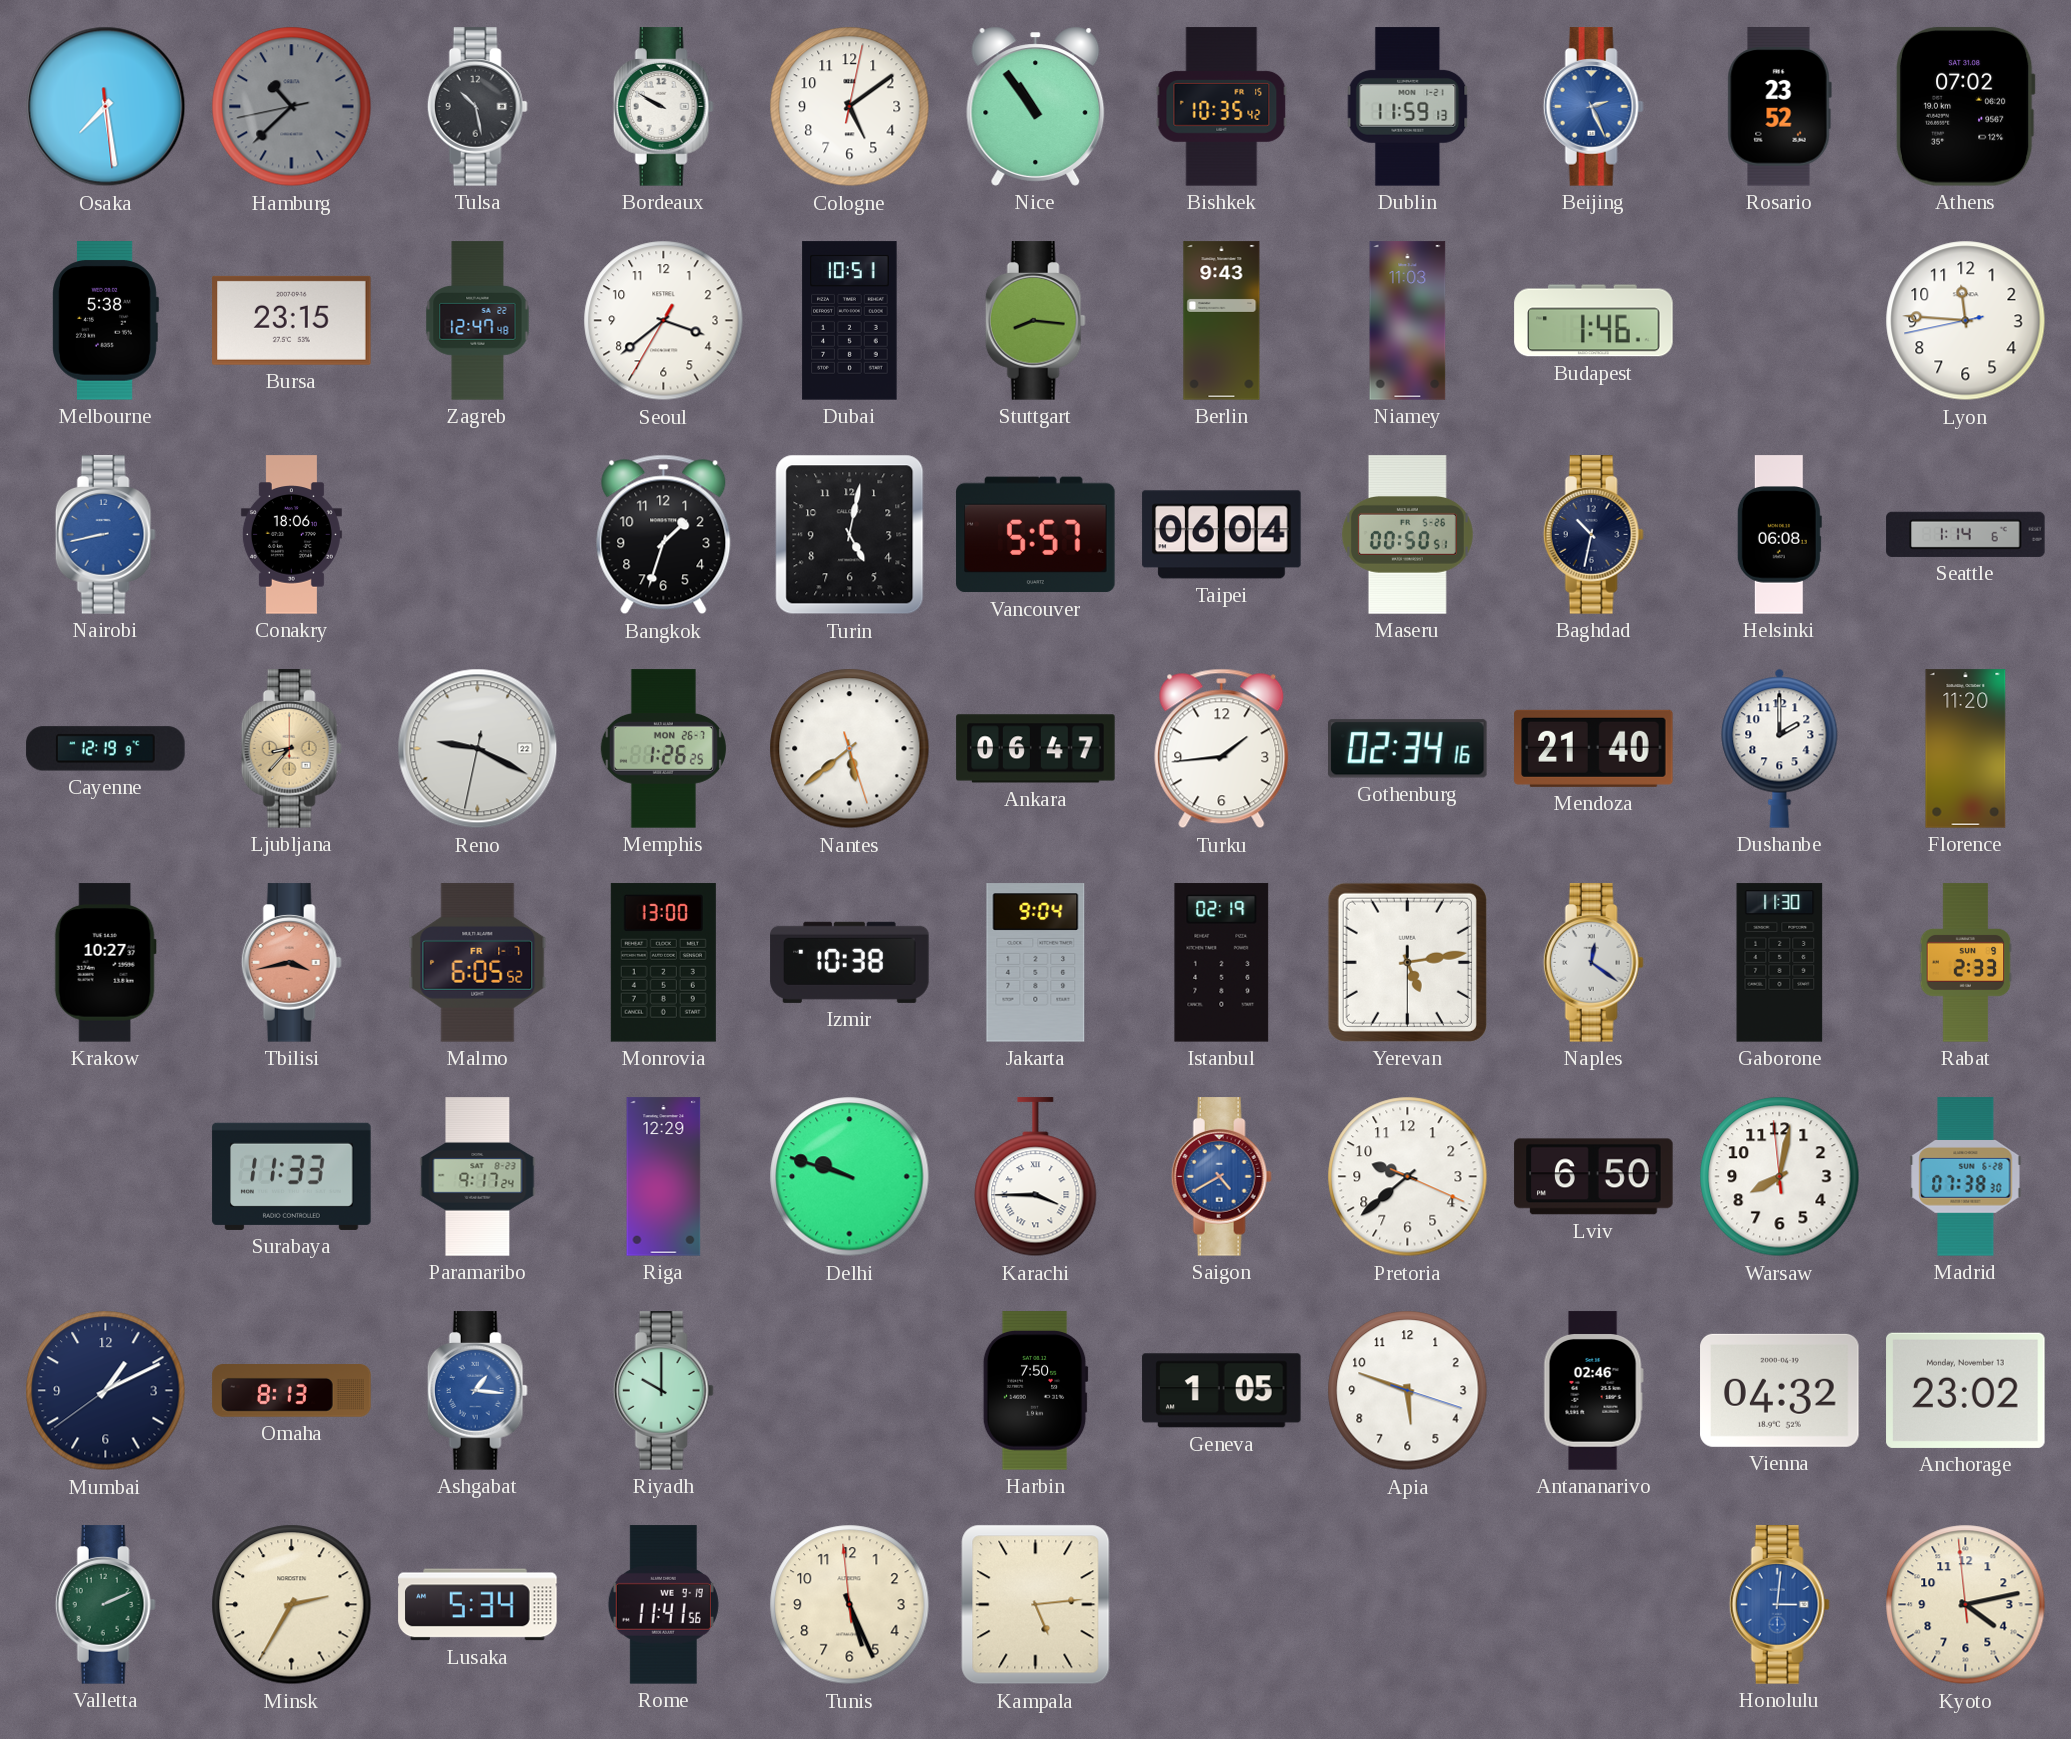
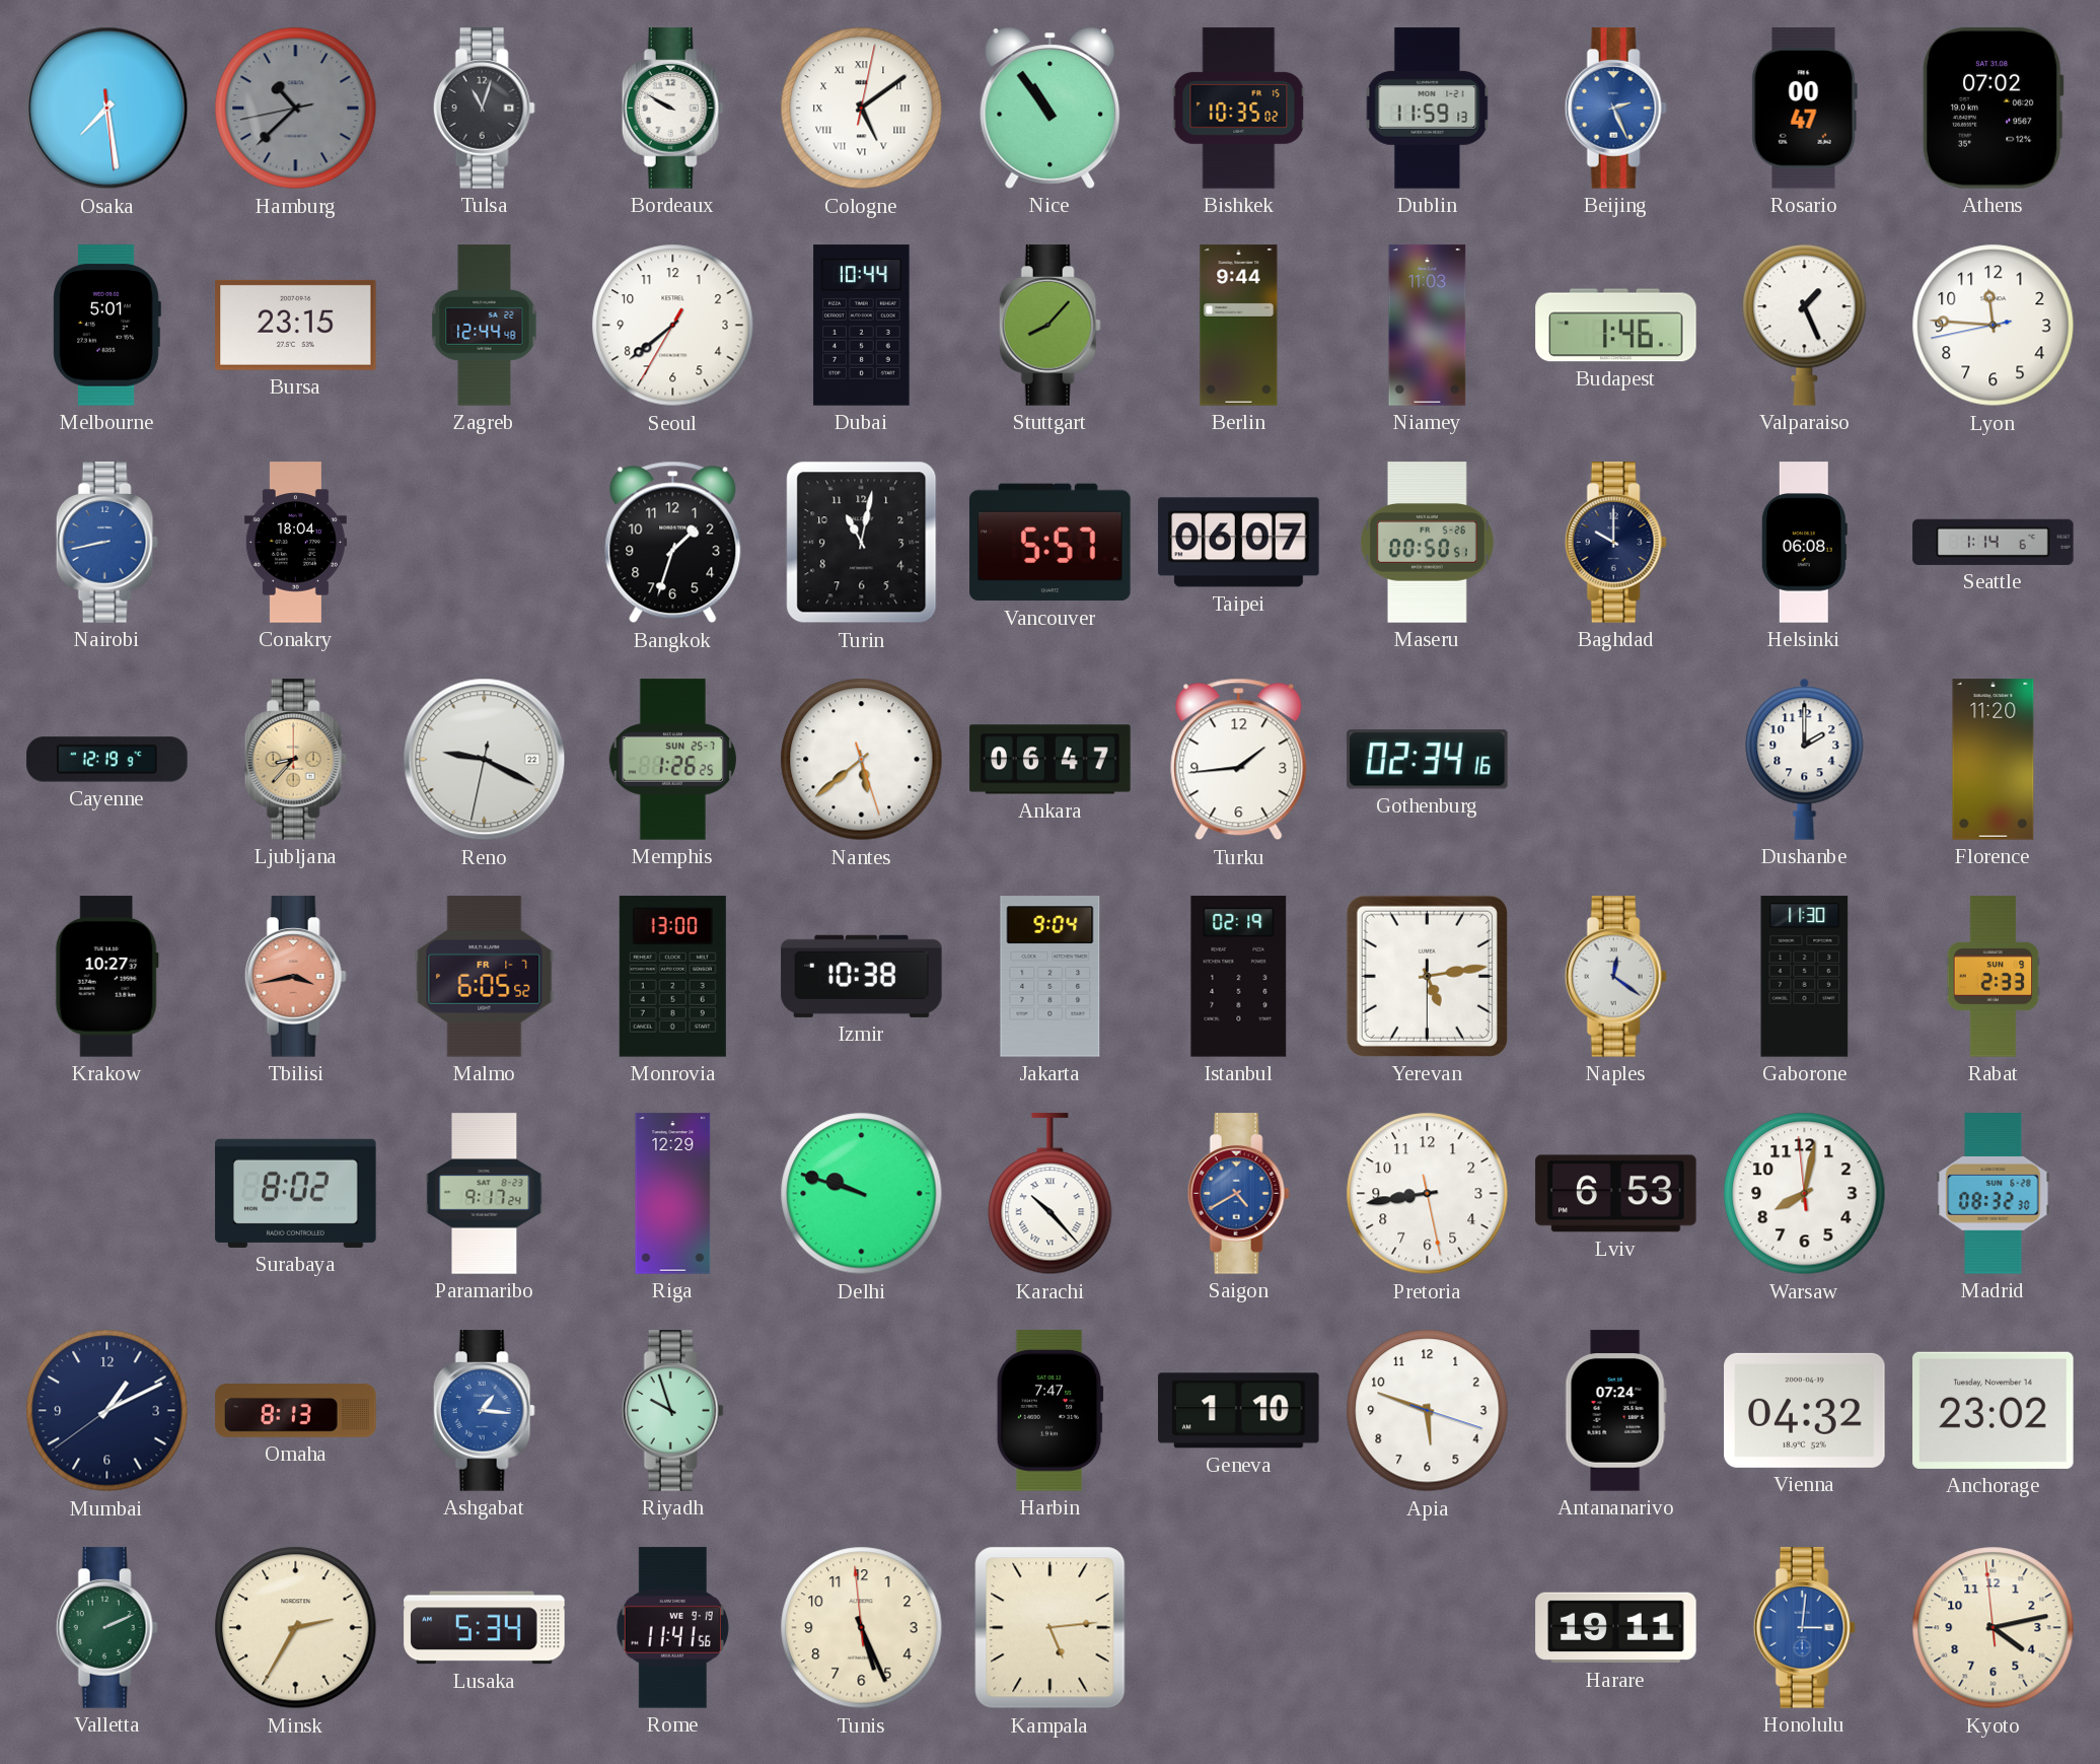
Tulsa: 10:28 -> 11:03 (484, 109)
Cologne numerals: Arabic -> Roman (862, 109)
Bishkek: 10:35:42 -> 10:35:02 (1239, 109)
Rosario: 23:52 -> 00:47 (1804, 109)
Melbourne: 5:38 -> 5:01 (106, 326)
Zagreb: 12:47 -> 12:44 (485, 326)
Seoul: 3:38 -> 7:38 (673, 326)
Dubai: 10:51 -> 10:44 (862, 326)
Stuttgart: 8:16 -> 8:07 (1049, 326)
Berlin: 9:43 -> 9:44 (1239, 326)
Valparaiso: none -> 1:26 (1805, 325)
Conakry: 18:06 -> 18:04 (295, 543)
Turin: 5:02 -> 11:02 (862, 543)
Taipei: 06:04 -> 06:07 (1239, 543)
Baghdad: 10:32 -> 10:00 (1615, 543)
Memphis date: MON 26-7 -> SUN 25-7 (672, 760)
Mendoza: 21:40 -> none (1594, 748)
Surabaya: 11:33 -> 8:02 (296, 1193)
Karachi: 3:45 -> 10:23 (1051, 1194)
Pretoria: 9:38 -> 8:43 (1428, 1194)
Lviv: 6:50 -> 6:53 (1616, 1194)
Madrid: 07:38 -> 08:32 (1994, 1194)
Riyadh: 10:00 -> 9:57 (672, 1411)
Harbin: 7:50 -> 7:47 (1049, 1411)
Geneva: 1:05 -> 1:10 (1239, 1411)
Antananarivo: 02:46 -> 07:24 (1615, 1411)
Anchorage date: Monday, November 13 -> Tuesday, November 14 (1994, 1410)
Harare: none -> 19:11 (1616, 1628)
